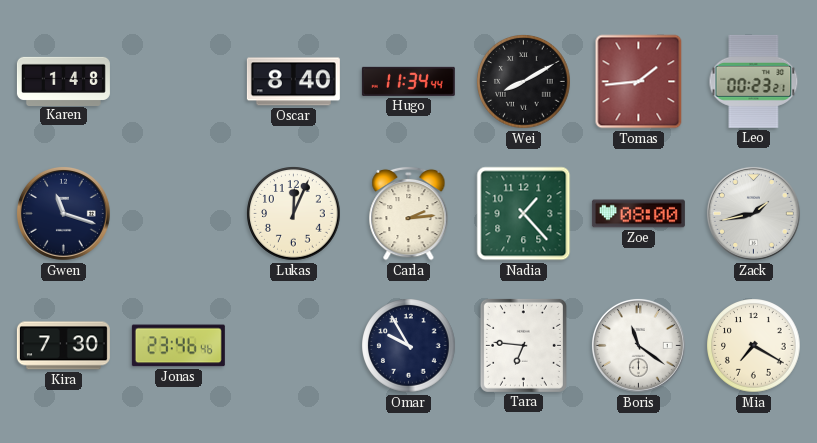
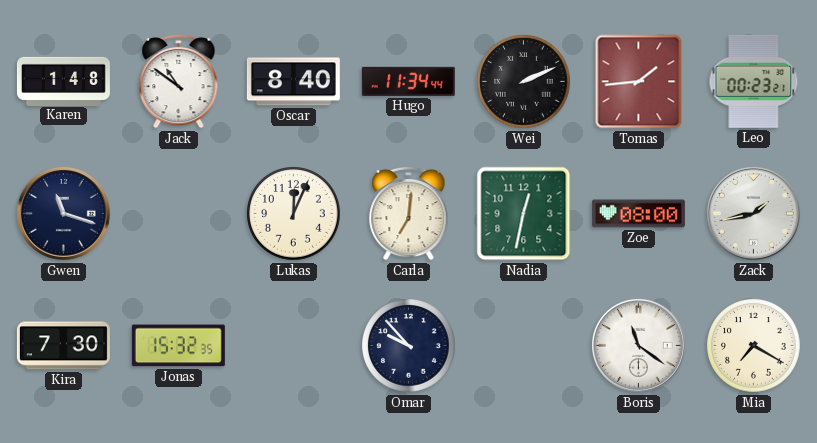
Jack: none -> 10:51 (179, 81)
Wei: 8:10 -> 2:11 (524, 82)
Carla: 2:14 -> 7:01 (409, 213)
Nadia: 1:23 -> 12:32 (524, 214)
Jonas: 23:46 -> 15:32 (178, 346)
Omar: 9:55 -> 9:53 (409, 346)
Tara: 6:46 -> none (523, 345)
